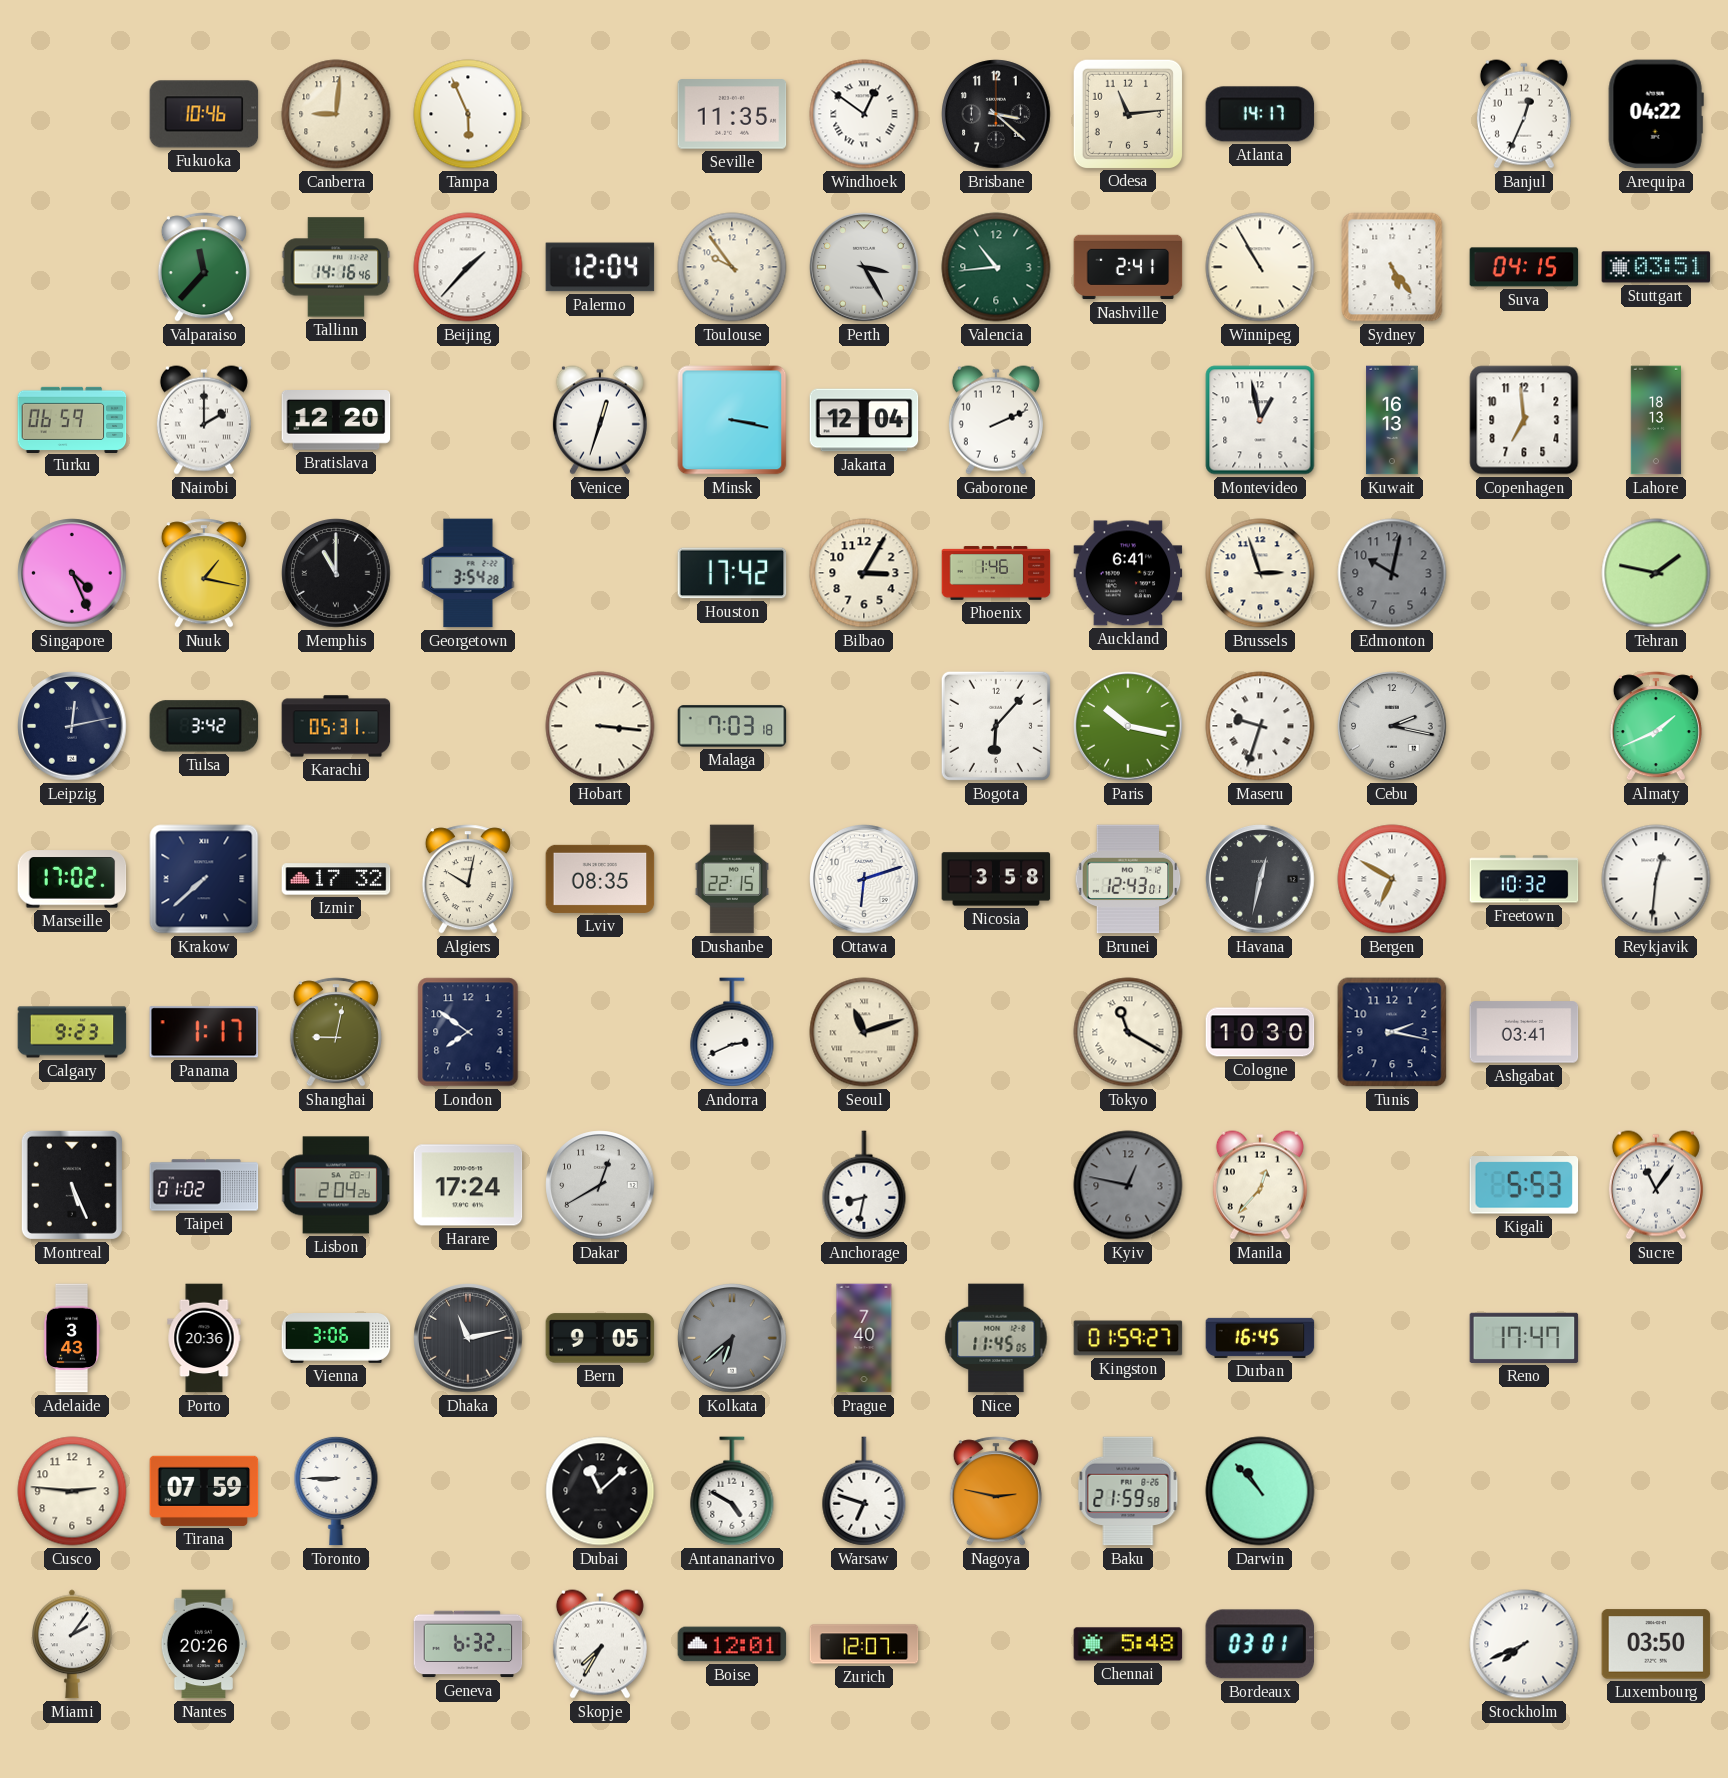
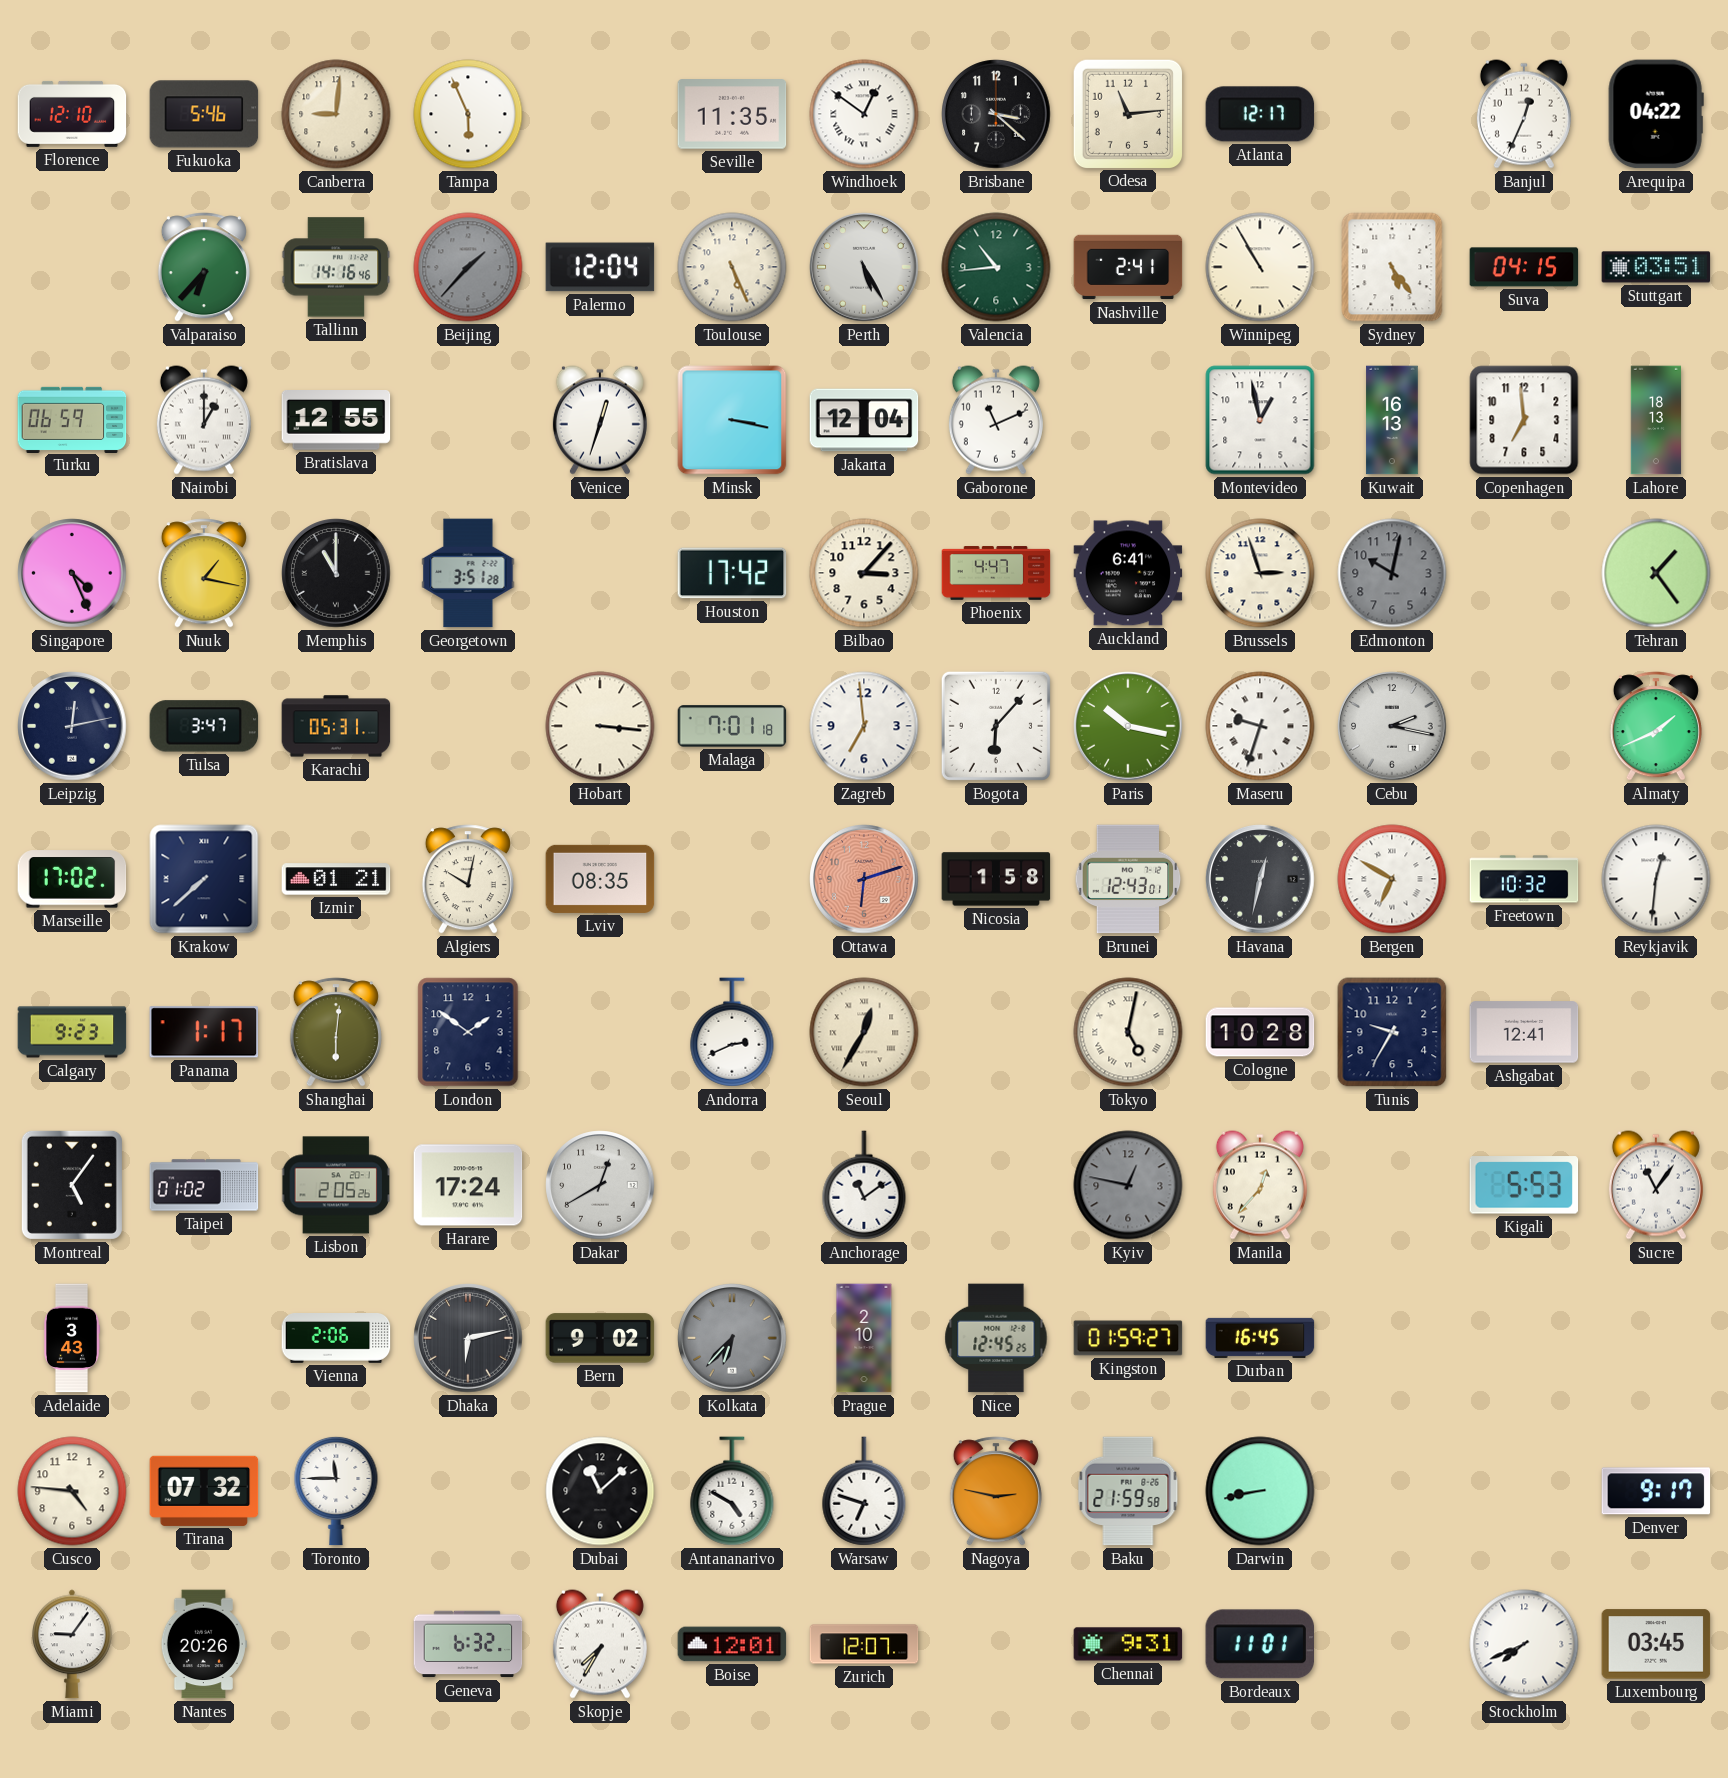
Florence: none -> 12:10 (72, 114)
Fukuoka: 10:46 -> 5:46 (204, 114)
Atlanta: 14:17 -> 12:17 (1260, 114)
Valparaiso: 11:37 -> 6:37 (204, 267)
Beijing dial: white -> grey (468, 267)
Toulouse: 9:54 -> 5:26 (732, 267)
Perth: 3:25 -> 5:25 (864, 267)
Nairobi: 2:00 -> 1:00 (204, 420)
Bratislava: 12:20 -> 12:55 (336, 421)
Gaborone: 2:11 -> 11:11 (996, 420)
Georgetown: 3:54 -> 3:51 (468, 573)
Bilbao: 3:05 -> 3:07 (864, 573)
Phoenix: 1:46 -> 4:47 (996, 573)
Tehran: 1:47 -> 1:24 (1656, 573)
Tulsa: 3:42 -> 3:47 (204, 726)
Malaga: 7:03 -> 7:01 (732, 726)
Zagreb: none -> 6:59 (864, 726)
Izmir: 17:32 -> 01:21 (336, 879)
Dushanbe: 22:15 -> none (732, 879)
Ottawa dial: white -> salmon (864, 879)
Nicosia: 3:58 -> 1:58 (996, 879)
Shanghai: 9:02 -> 6:01 (336, 1032)
London: 7:51 -> 1:51 (468, 1032)
Seoul: 11:12 -> 12:35 (864, 1032)
Tokyo: 11:20 -> 5:02 (1128, 1032)
Cologne: 10:30 -> 10:28 (1260, 1032)
Tunis: 2:17 -> 9:35 (1392, 1032)
Ashgabat: 03:41 -> 12:41 (1524, 1032)
Montreal: 5:26 -> 5:06 (72, 1185)
Lisbon: 2:04 -> 2:05 (336, 1185)
Anchorage: 8:32 -> 11:09 (864, 1185)
Porto: 20:36 -> none (204, 1338)
Vienna: 3:06 -> 2:06 (336, 1339)
Dhaka: 11:13 -> 6:13 (468, 1338)
Bern: 9:05 -> 9:02 (600, 1338)
Kolkata: 6:38 -> 6:37 (732, 1338)
Prague: 7:40 -> 2:10 (864, 1338)
Nice: 11:45 -> 12:45 (996, 1338)
Reno: 17:47 -> none (1524, 1338)
Cusco: 2:46 -> 4:46 (72, 1491)
Tirana: 07:59 -> 07:32 (204, 1491)
Toronto: 8:45 -> 11:45 (336, 1491)
Darwin: 10:53 -> 8:43 (1260, 1491)
Denver: none -> 9:17 (1656, 1491)
Miami: 2:06 -> 9:06 (73, 1644)
Chennai: 5:48 -> 9:31 (1128, 1644)
Bordeaux: 03:01 -> 11:01 (1260, 1644)
Luxembourg: 03:50 -> 03:45 (1656, 1644)
